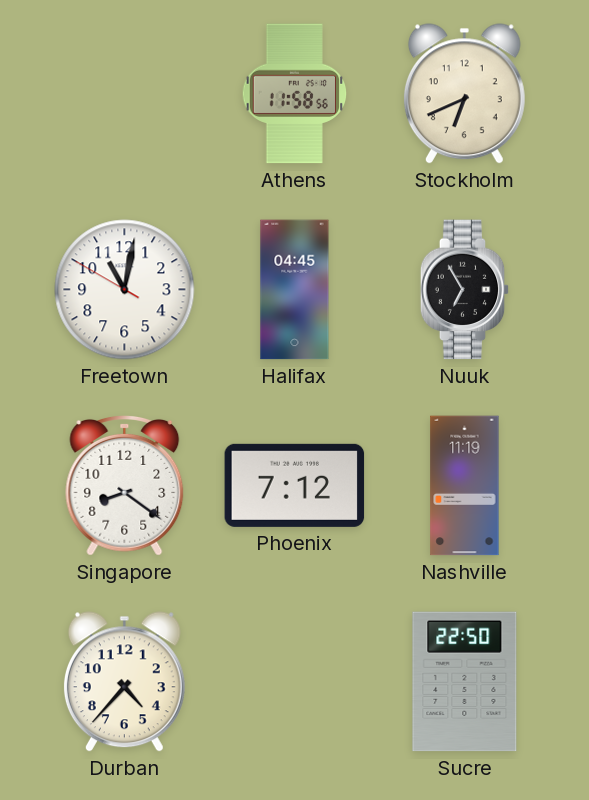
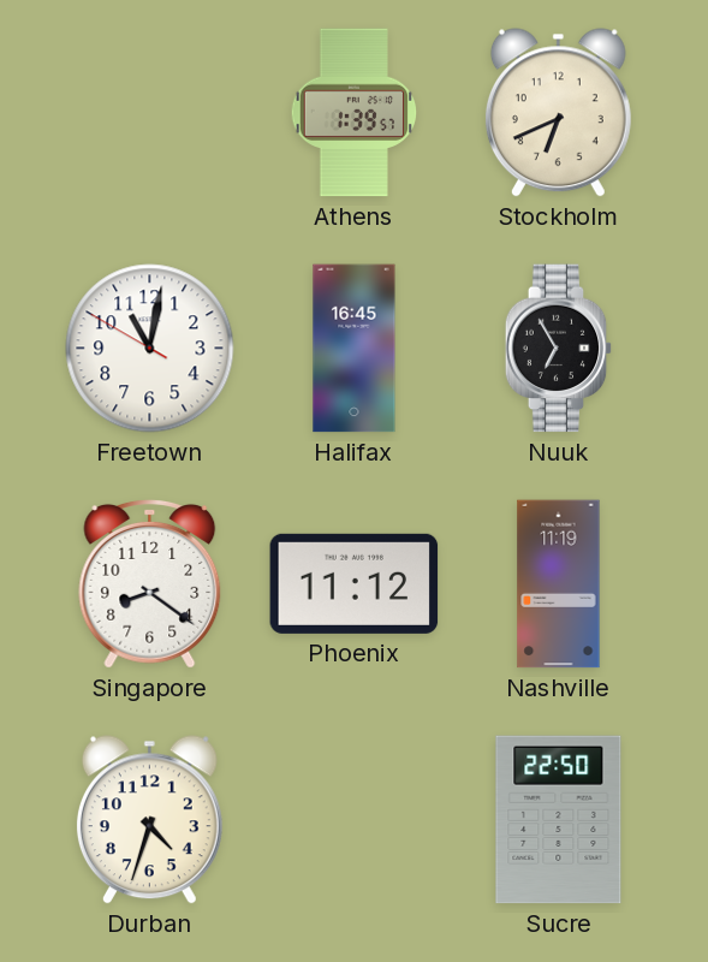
Athens: 11:58 -> 1:39 (355, 113)
Halifax: 04:45 -> 16:45 (355, 349)
Phoenix: 7:12 -> 11:12 (355, 583)
Durban: 4:37 -> 4:33 (149, 820)
